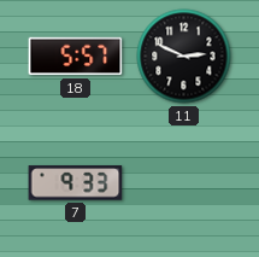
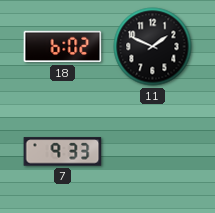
18: 5:57 -> 6:02 (63, 47)
11: 2:49 -> 1:49 (153, 47)
